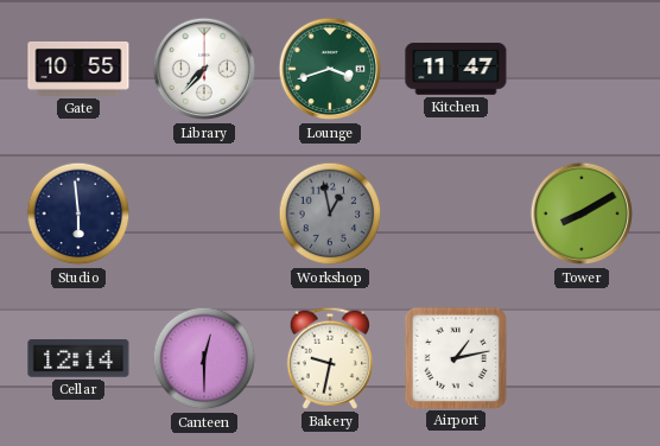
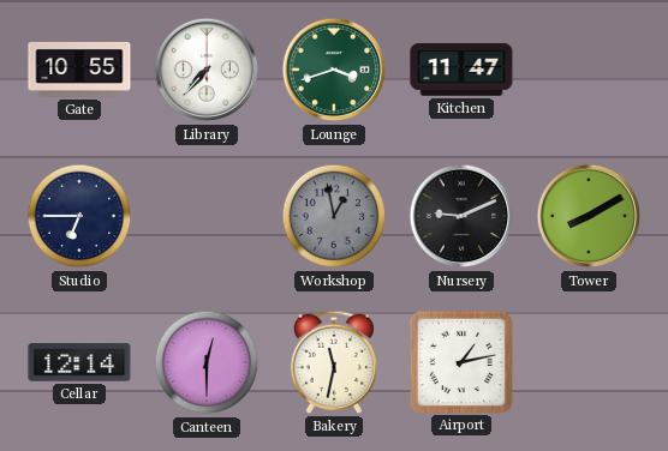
Studio: 5:59 -> 6:45 (79, 216)
Nursery: none -> 9:11 (461, 216)
Bakery: 9:32 -> 11:32 (334, 362)
